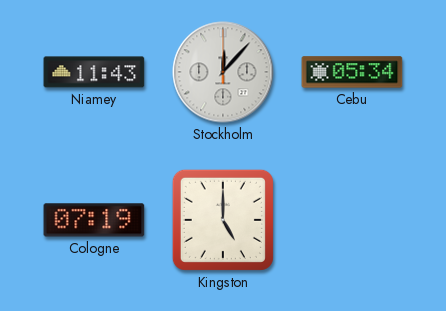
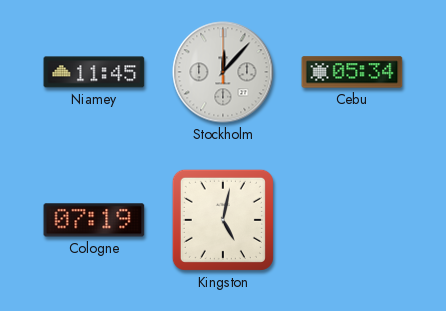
Niamey: 11:43 -> 11:45 (94, 72)
Kingston: 5:00 -> 5:02 (223, 220)
